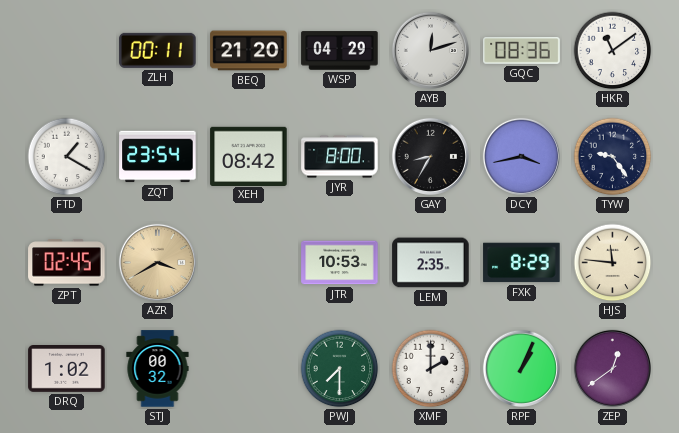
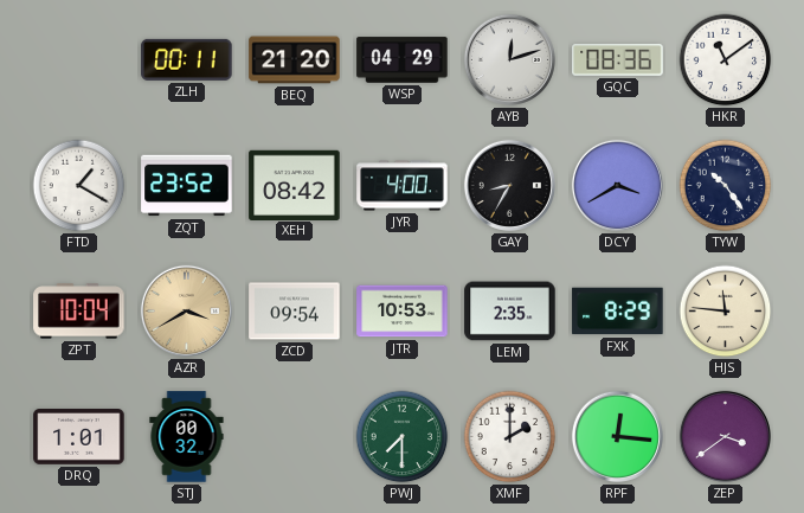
ZQT: 23:54 -> 23:52 (187, 186)
JYR: 8:00 -> 4:00 (403, 186)
DCY: 3:43 -> 3:40 (617, 185)
TYW: 9:24 -> 10:24 (726, 186)
ZPT: 02:45 -> 10:04 (79, 312)
ZCD: none -> 09:54 (295, 312)
DRQ: 1:02 -> 1:01 (79, 437)
RPF: 1:04 -> 12:16 (617, 436)
ZEP: 12:39 -> 3:39 (725, 436)
